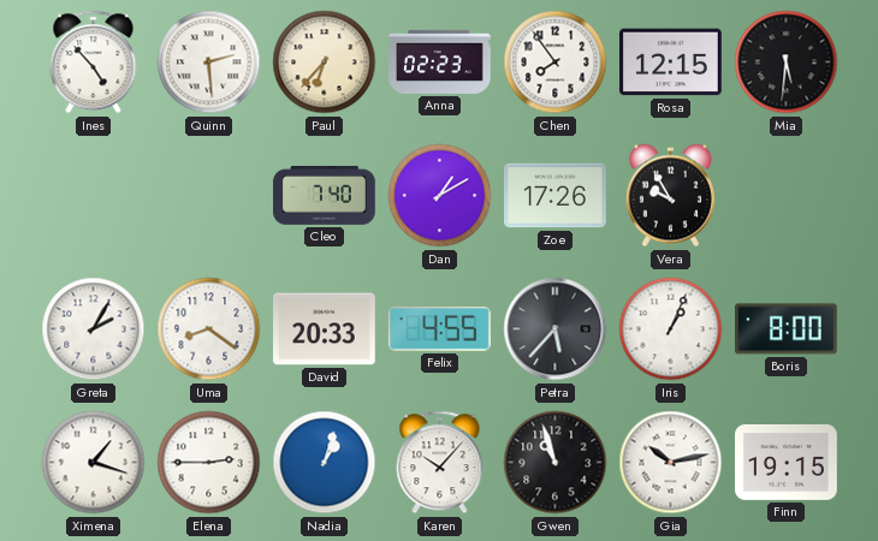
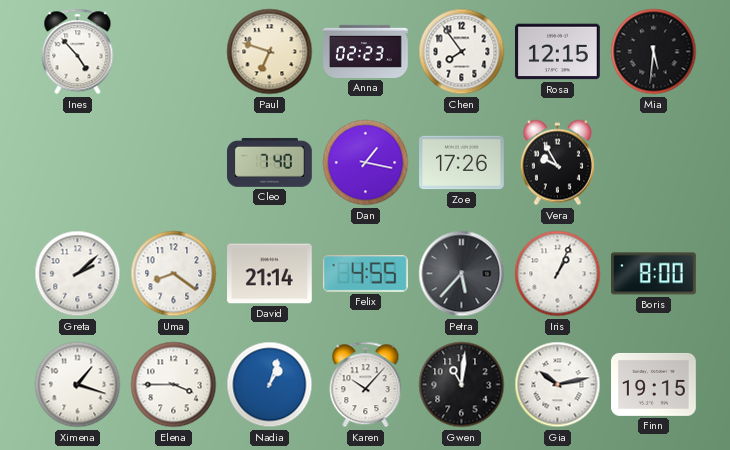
Quinn: 2:29 -> none (209, 63)
Paul: 6:37 -> 6:48 (270, 52)
Dan: 1:10 -> 1:17 (366, 163)
Greta: 2:05 -> 2:08 (78, 274)
David: 20:33 -> 21:14 (270, 274)
Elena: 2:45 -> 3:45 (174, 385)
Gwen: 10:57 -> 11:01 (462, 385)
